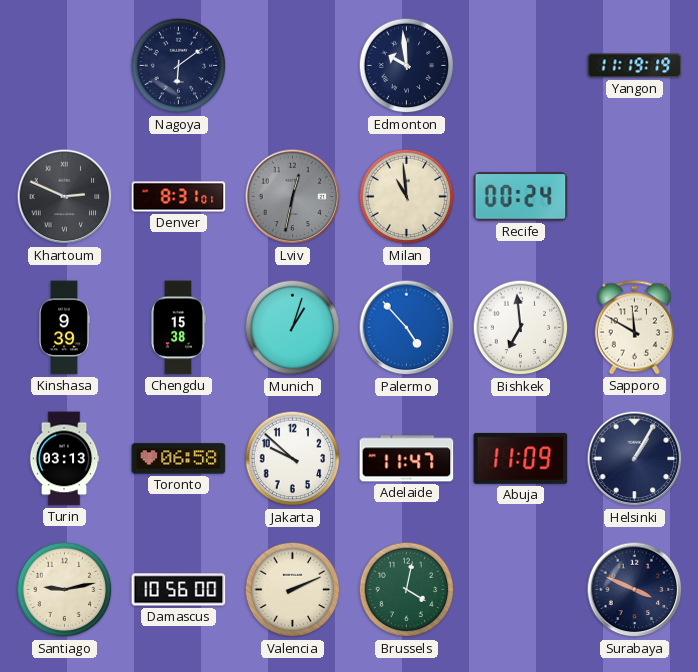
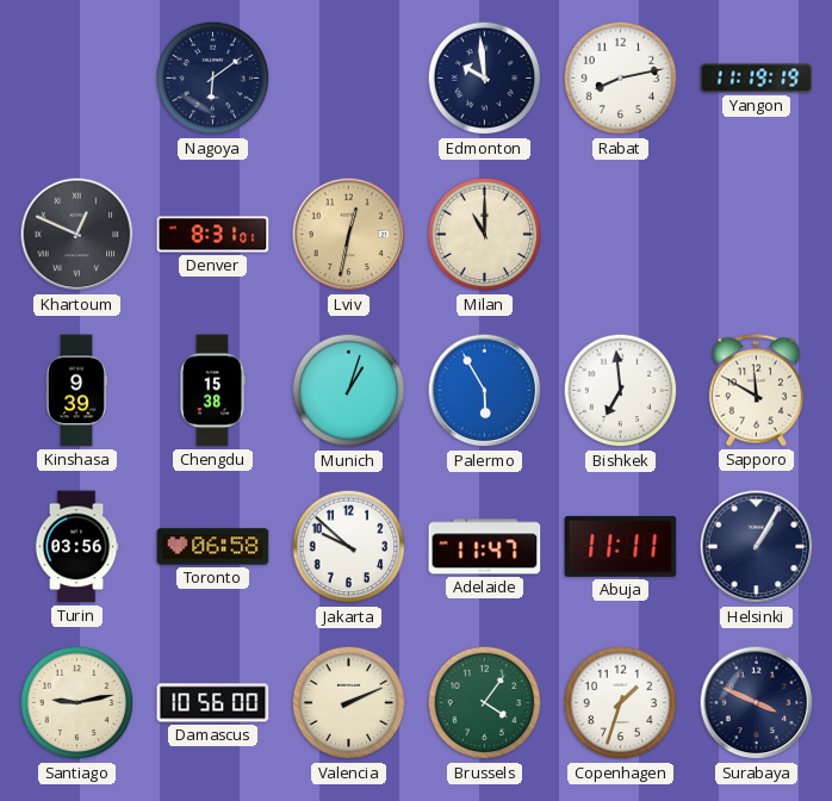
Rabat: none -> 8:13 (621, 79)
Khartoum: 2:49 -> 12:49 (77, 235)
Lviv dial: grey -> champagne (349, 235)
Milan: 10:59 -> 11:00 (485, 235)
Recife: 00:24 -> none (521, 197)
Palermo: 4:53 -> 5:55 (485, 391)
Turin: 03:13 -> 03:56 (76, 547)
Abuja: 11:09 -> 11:11 (621, 546)
Brussels: 4:02 -> 4:06 (485, 703)
Copenhagen: none -> 1:33 (621, 703)
